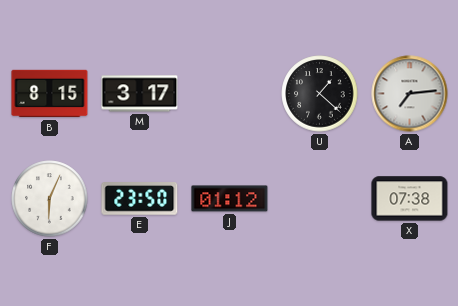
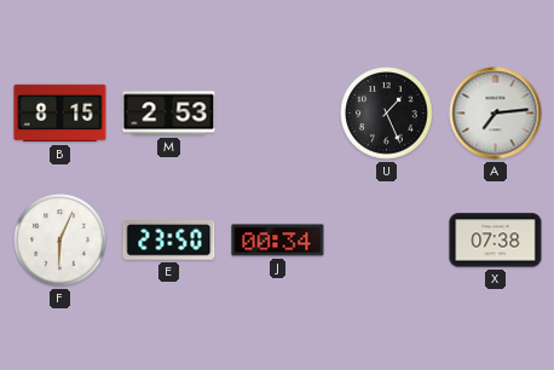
M: 3:17 -> 2:53 (169, 114)
U: 1:22 -> 1:26 (387, 114)
J: 01:12 -> 00:34 (278, 241)
